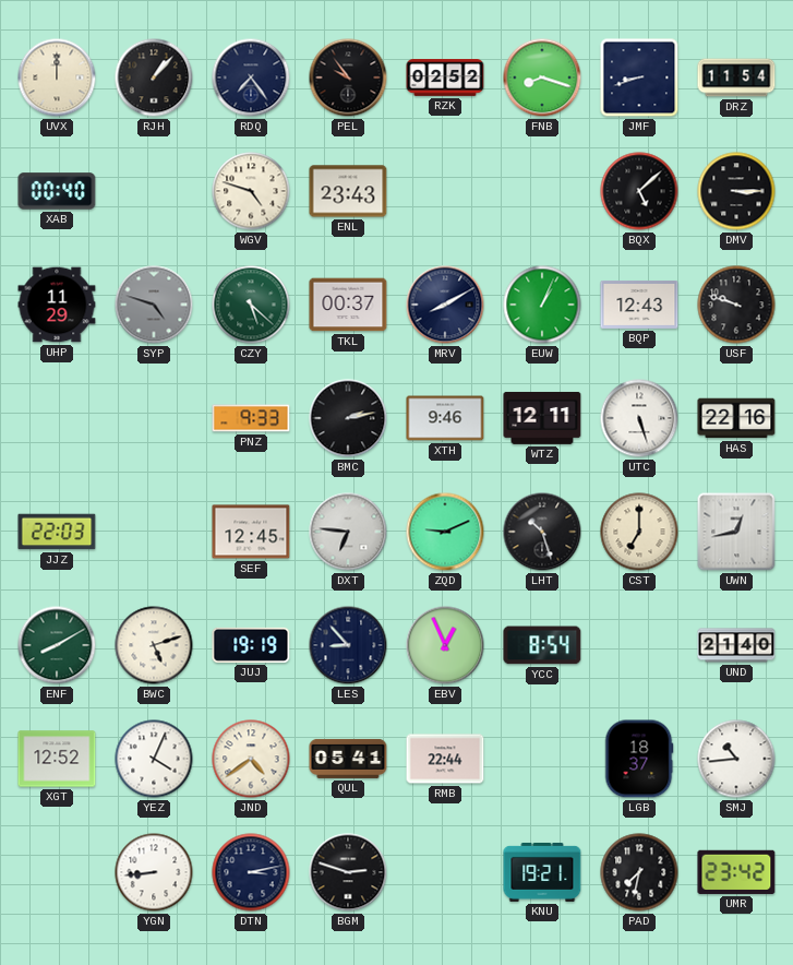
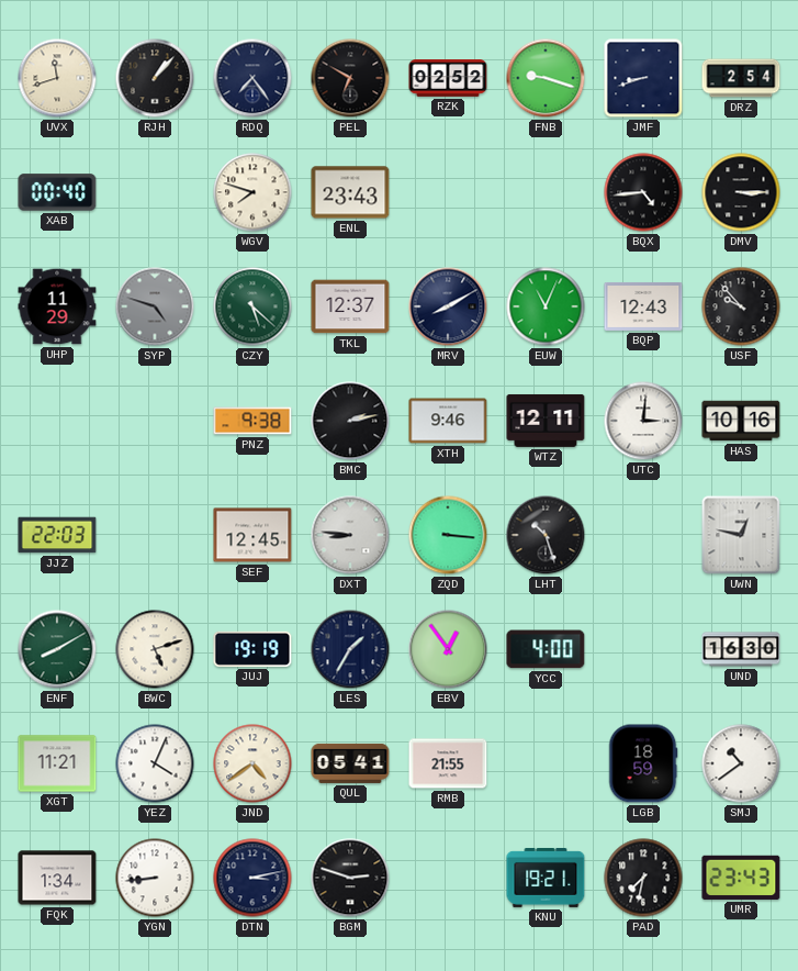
UVX: 12:00 -> 11:42 (57, 78)
PEL: 9:54 -> 6:50 (350, 78)
FNB: 8:18 -> 9:18 (546, 78)
DRZ: 11:54 -> 2:54 (741, 78)
WGV: 4:48 -> 7:48 (252, 192)
BQX: 5:08 -> 4:44 (643, 192)
TKL: 00:37 -> 12:37 (350, 306)
EUW: 1:04 -> 11:04 (546, 306)
USF: 9:48 -> 9:53 (741, 306)
PNZ: 9:33 -> 9:38 (252, 421)
UTC: 5:27 -> 3:01 (643, 421)
HAS: 22:16 -> 10:16 (741, 421)
DXT: 6:46 -> 8:46 (350, 535)
ZQD: 9:11 -> 3:16 (448, 535)
CST: 7:00 -> none (639, 532)
UWN: 12:43 -> 12:47 (741, 535)
LES: 8:53 -> 1:35 (350, 649)
EBV: 12:56 -> 12:54 (448, 649)
YCC: 8:54 -> 4:00 (546, 649)
UND: 21:40 -> 16:30 (741, 649)
XGT: 12:52 -> 11:21 (57, 763)
RMB: 22:44 -> 21:55 (448, 763)
LGB: 18:37 -> 18:59 (643, 763)
SMJ: 10:44 -> 10:39 (741, 763)
FQK: none -> 1:34 (57, 878)
UMR: 23:42 -> 23:43 (741, 878)
